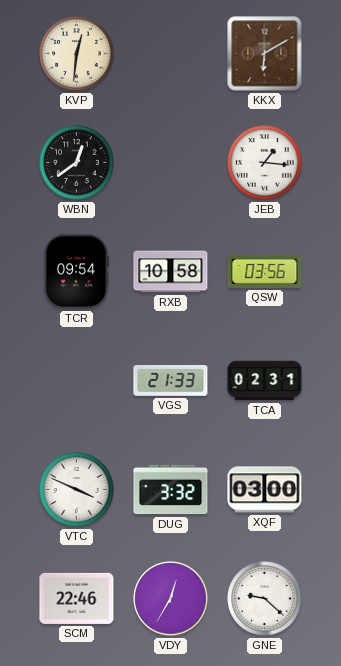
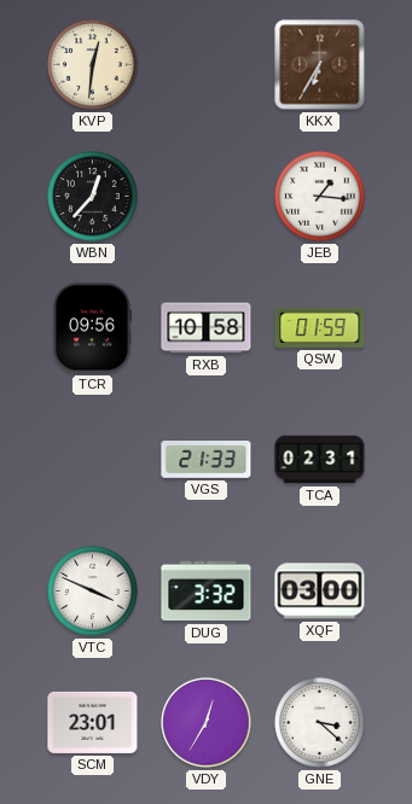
KKX: 6:10 -> 6:35 (320, 65)
WBN: 12:39 -> 12:37 (93, 197)
TCR: 09:54 -> 09:56 (92, 328)
QSW: 03:56 -> 01:59 (320, 327)
SCM: 22:46 -> 23:01 (93, 722)
GNE: 9:22 -> 3:22 (320, 723)
